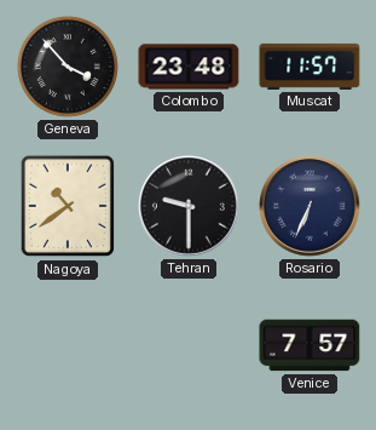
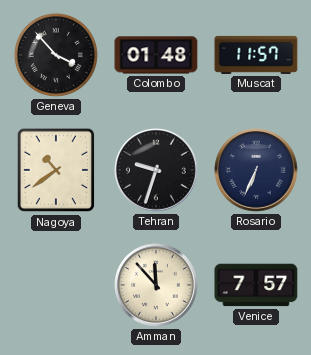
Colombo: 23:48 -> 01:48 (156, 55)
Tehran: 9:30 -> 9:33 (157, 171)
Amman: none -> 11:53 (157, 286)
